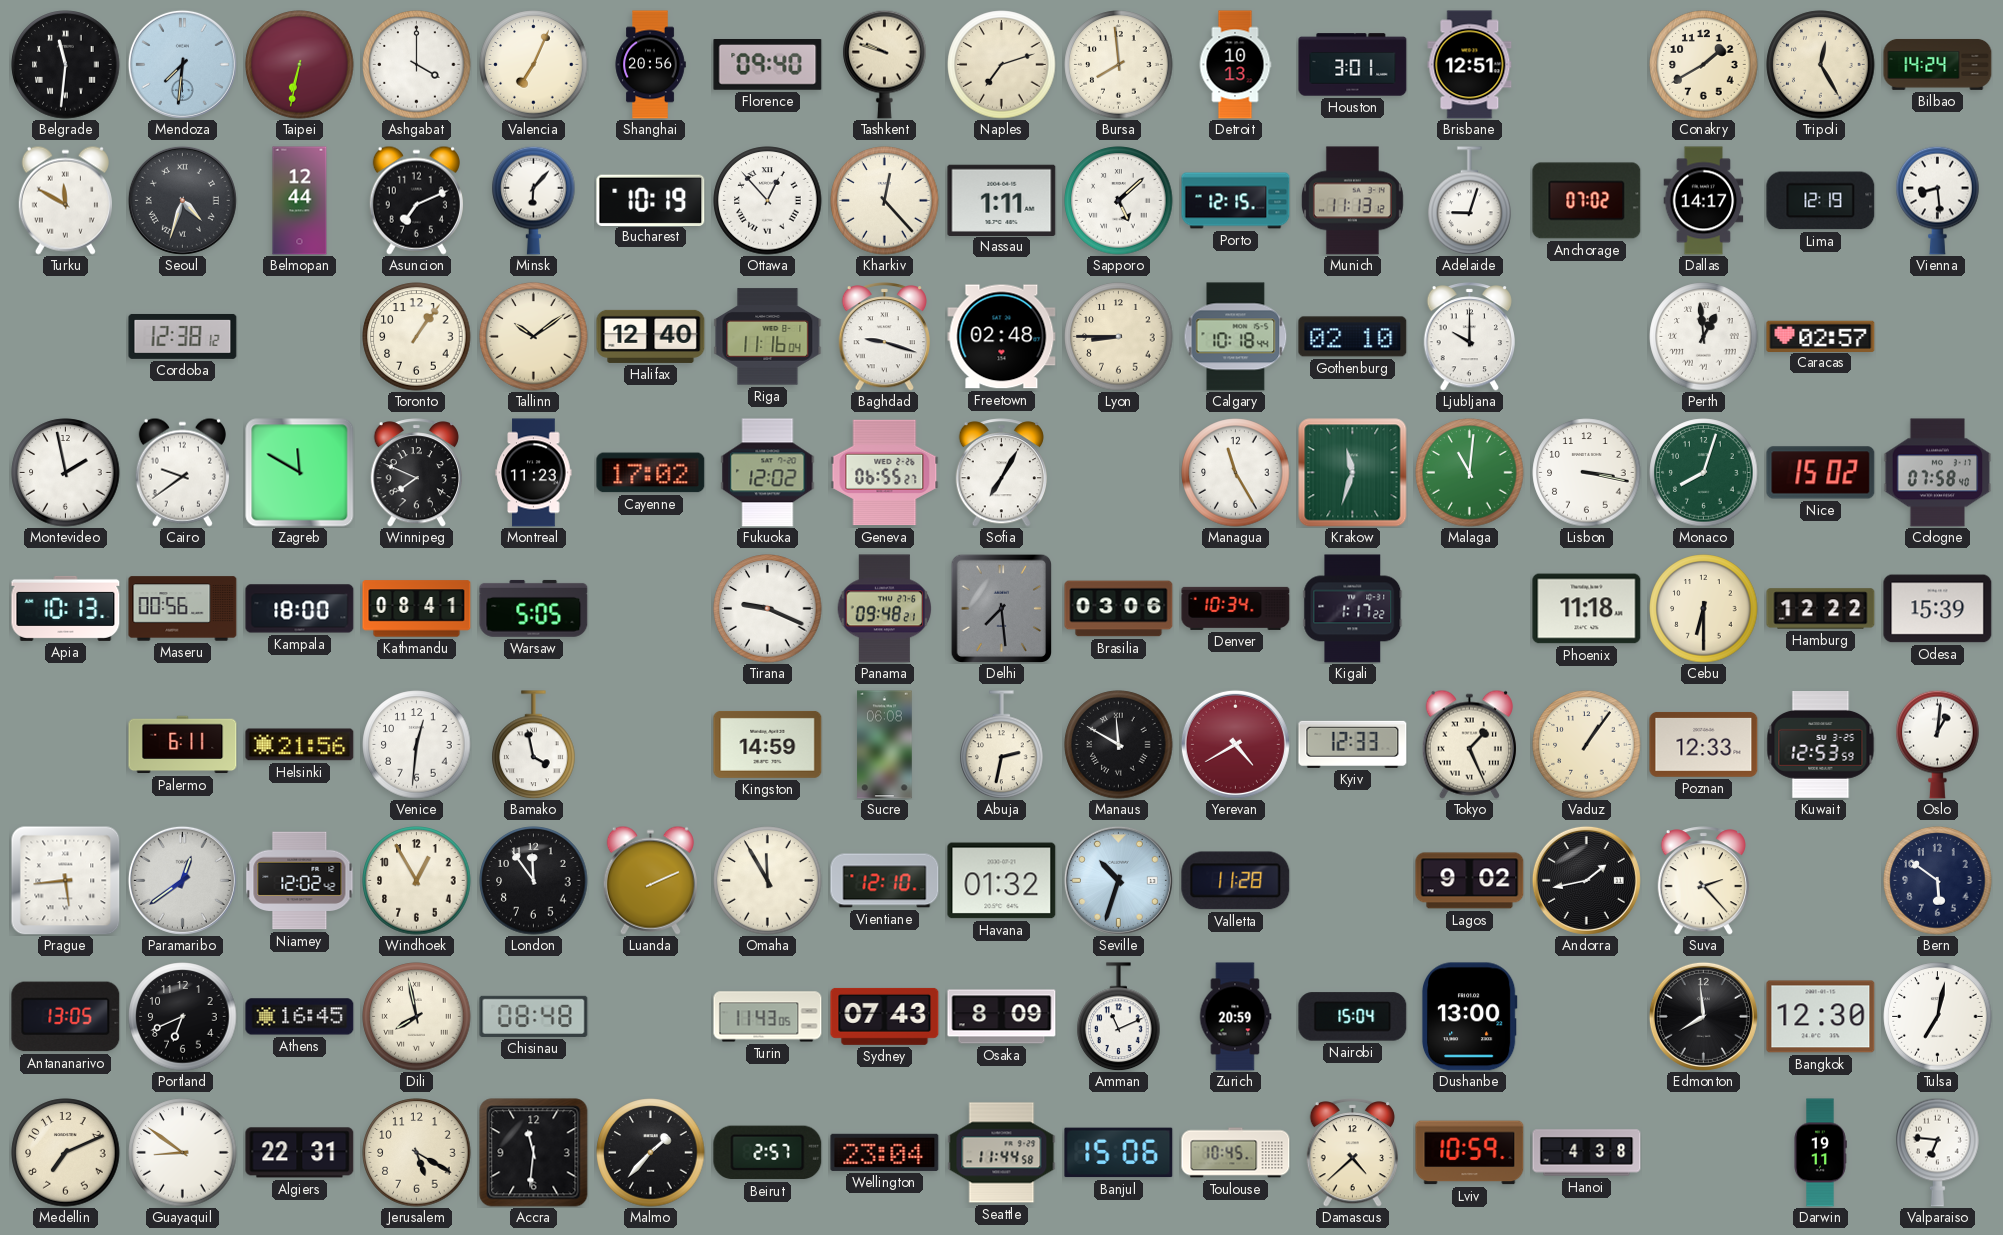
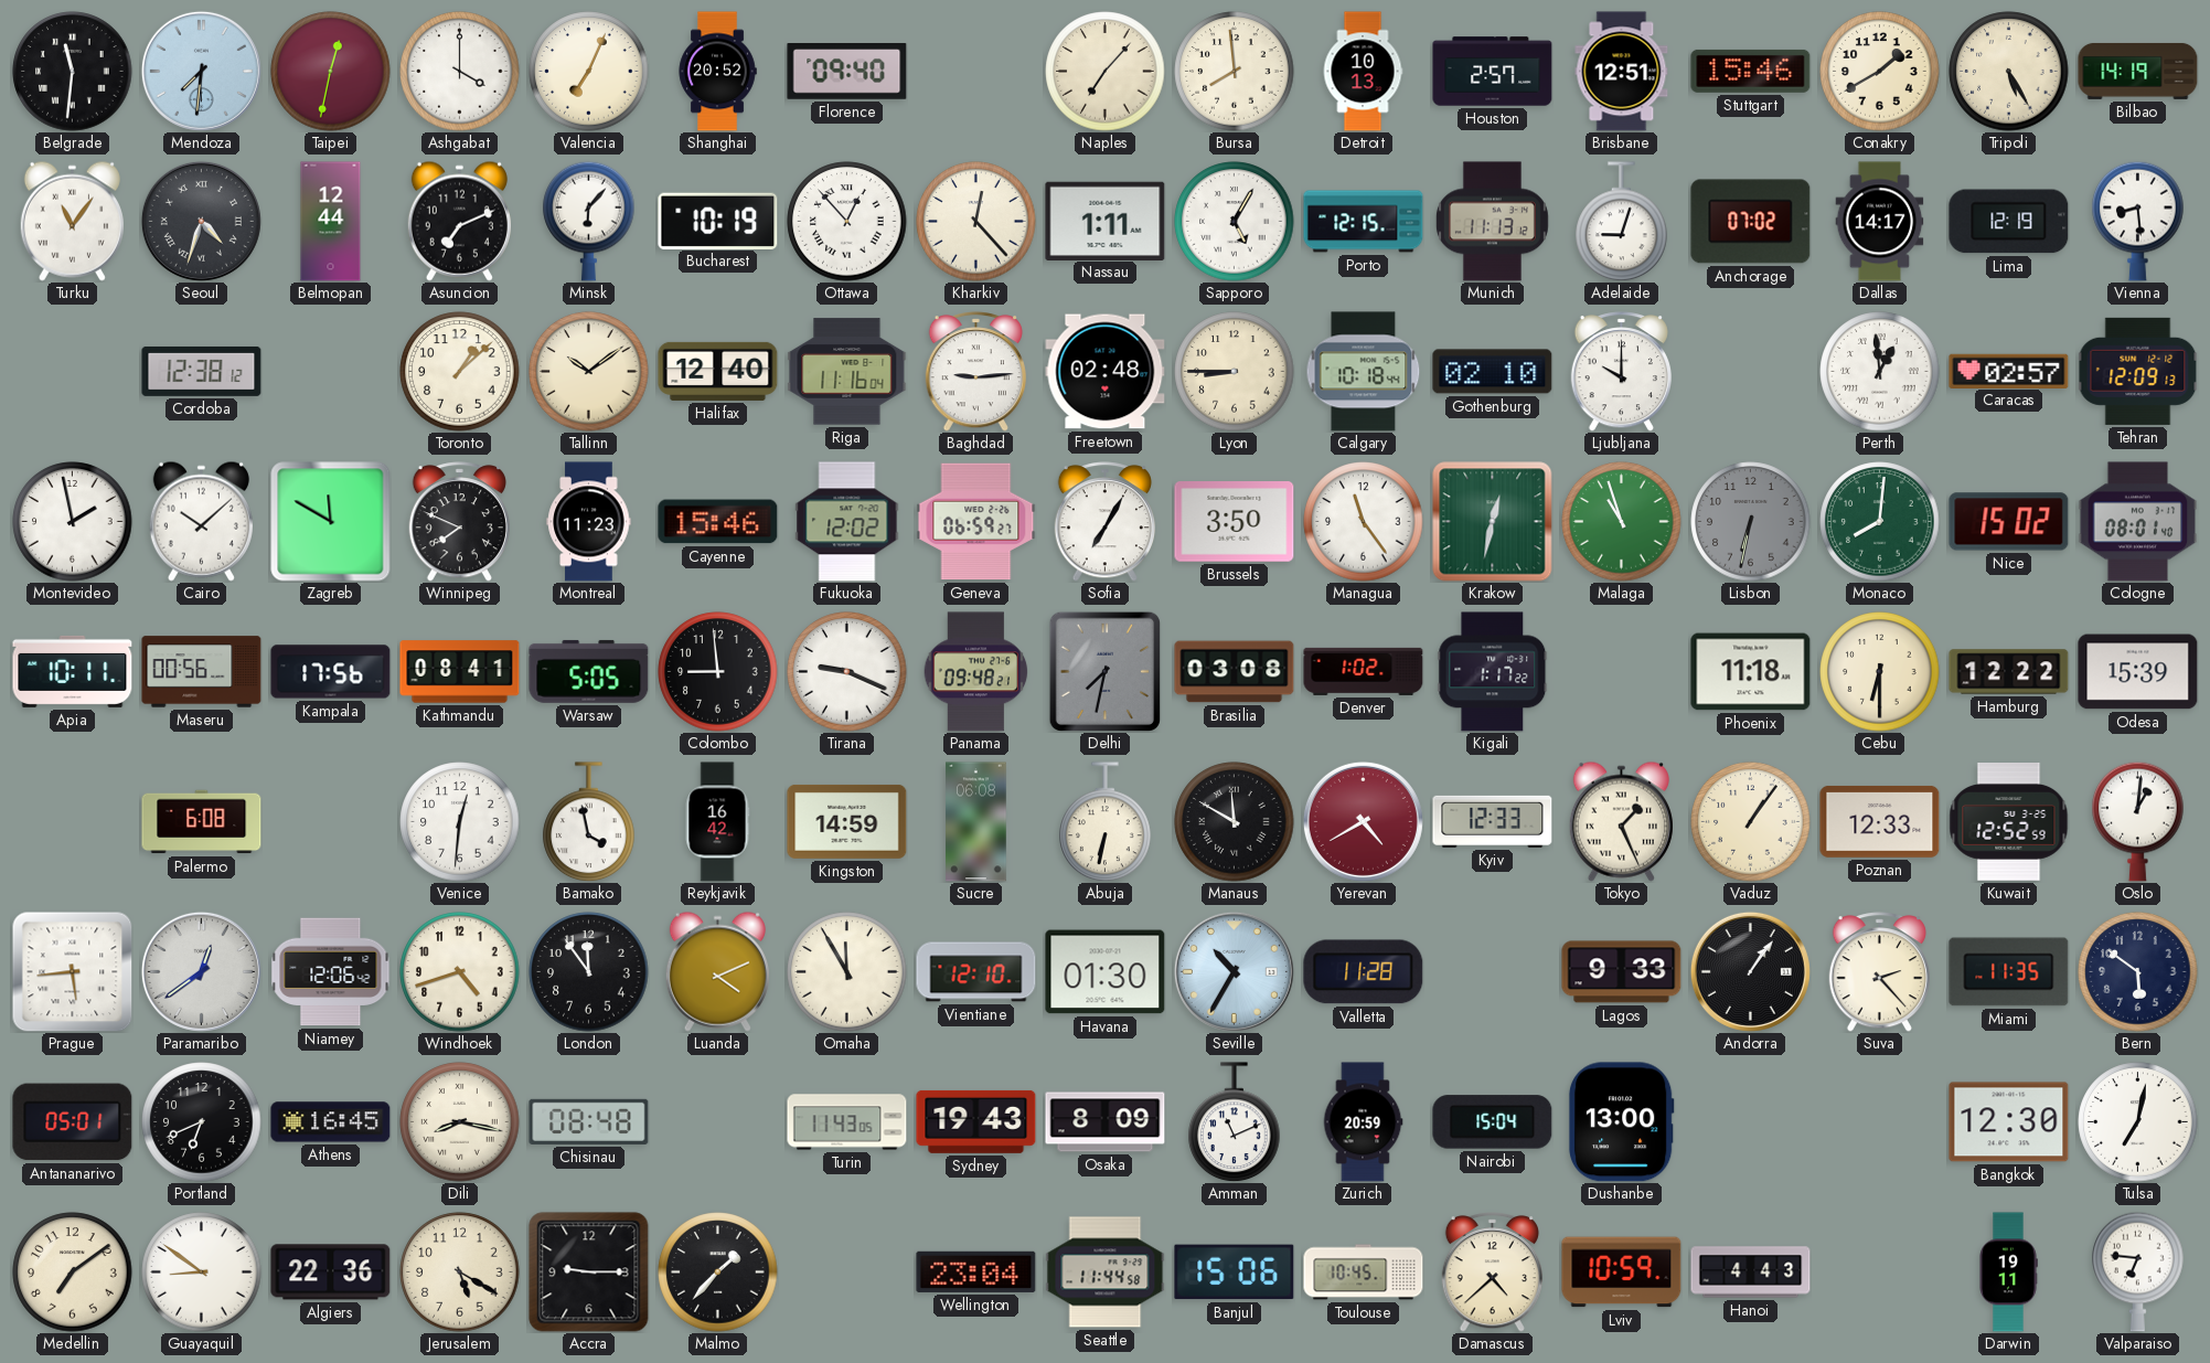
Taipei: 6:32 -> 12:32 (331, 72)
Shanghai: 20:56 -> 20:52 (717, 72)
Tashkent: 9:48 -> none (885, 64)
Naples: 7:12 -> 7:07 (1106, 72)
Houston: 3:01 -> 2:57 (1493, 72)
Stuttgart: none -> 15:46 (1751, 71)
Tripoli: 12:25 -> 5:25 (2009, 72)
Bilbao: 14:24 -> 14:19 (2138, 71)
Turku: 11:50 -> 11:06 (72, 221)
Sapporo: 5:08 -> 5:05 (1235, 222)
Toronto: 1:06 -> 1:08 (460, 372)
Baghdad: 9:18 -> 9:14 (975, 372)
Tehran: none -> 12:09 (2137, 371)
Cairo: 9:39 -> 10:08 (201, 521)
Cayenne: 17:02 -> 15:46 (718, 522)
Geneva: 06:55 -> 06:59 (976, 522)
Brussels: none -> 3:50 (1235, 522)
Managua: 11:25 -> 11:24 (1364, 522)
Krakow: 11:33 -> 12:32 (1493, 522)
Malaga: 11:01 -> 10:57 (1622, 522)
Lisbon: 3:17 -> 6:32 (1751, 522)
Lisbon dial: white -> grey (1751, 522)
Monaco: 8:03 -> 8:01 (1880, 522)
Cologne: 07:58 -> 08:01 (2138, 522)
Apia: 10:13 -> 10:11 (73, 671)
Kampala: 18:00 -> 17:56 (331, 672)
Colombo: none -> 8:59 (718, 672)
Delhi: 7:29 -> 7:32 (1104, 671)
Brasilia: 03:06 -> 03:08 (1235, 672)
Denver: 10:34 -> 1:02 (1364, 671)
Palermo: 6:11 -> 6:08 (202, 822)
Helsinki: 21:56 -> none (300, 745)
Reykjavik: none -> 16:42 (717, 822)
Abuja: 2:32 -> 6:32 (1106, 822)
Kuwait: 12:53 -> 12:52 (2009, 822)
Niamey: 12:02 -> 12:06 (331, 972)
Windhoek: 12:55 -> 4:42 (460, 972)
Luanda: 2:11 -> 4:11 (717, 971)
Havana: 01:32 -> 01:30 (1106, 972)
Seville: 10:33 -> 10:35 (1234, 971)
Lagos: 9:02 -> 9:33 (1622, 972)
Andorra: 1:43 -> 1:06 (1750, 971)
Miami: none -> 11:35 (2009, 972)
Antananarivo: 13:05 -> 05:01 (73, 1122)
Dili: 7:58 -> 8:17 (460, 1122)
Sydney: 07:43 -> 19:43 (976, 1121)
Edmonton: 7:59 -> none (1703, 1016)
Medellin: 7:11 -> 7:09 (73, 1273)
Algiers: 22:31 -> 22:36 (331, 1273)
Accra: 11:31 -> 9:15 (589, 1273)
Beirut: 2:57 -> none (768, 1153)
Hanoi: 4:38 -> 4:43 (1751, 1273)
